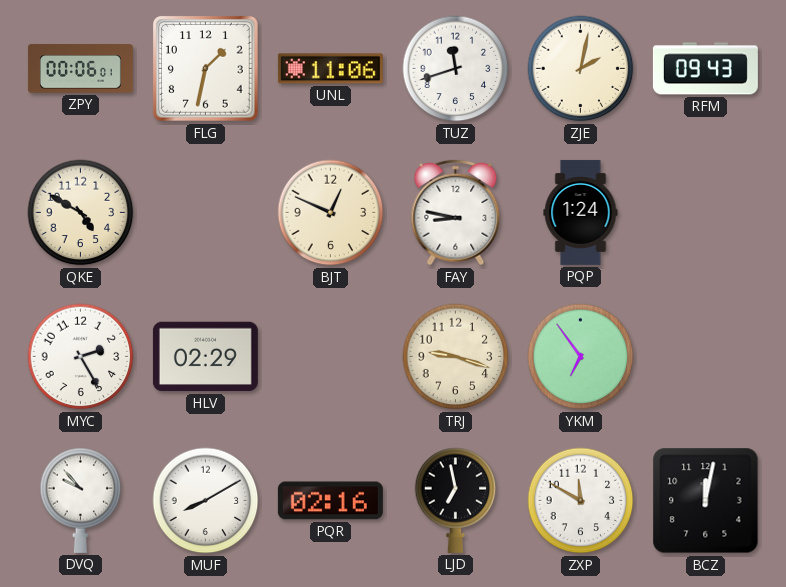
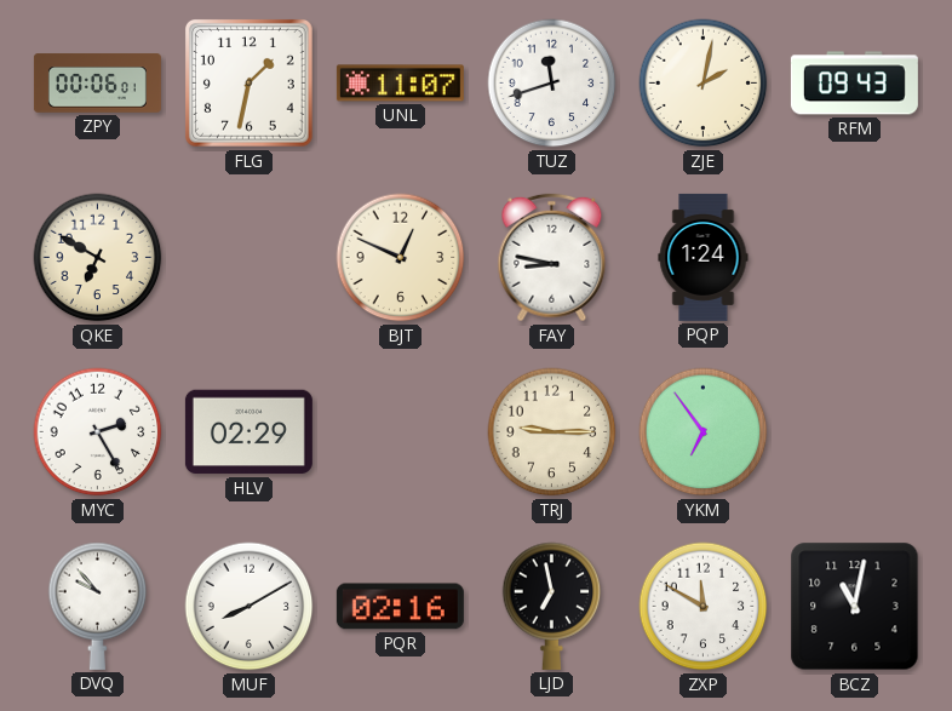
UNL: 11:06 -> 11:07 (400, 84)
QKE: 4:50 -> 6:50 (98, 258)
TRJ: 9:18 -> 9:15 (552, 432)
BCZ: 12:02 -> 11:02 (855, 607)
